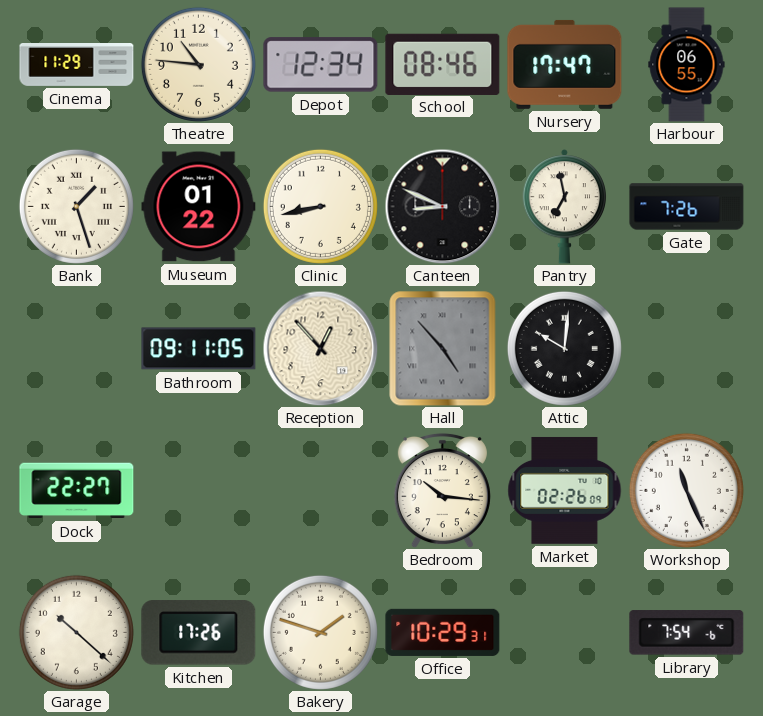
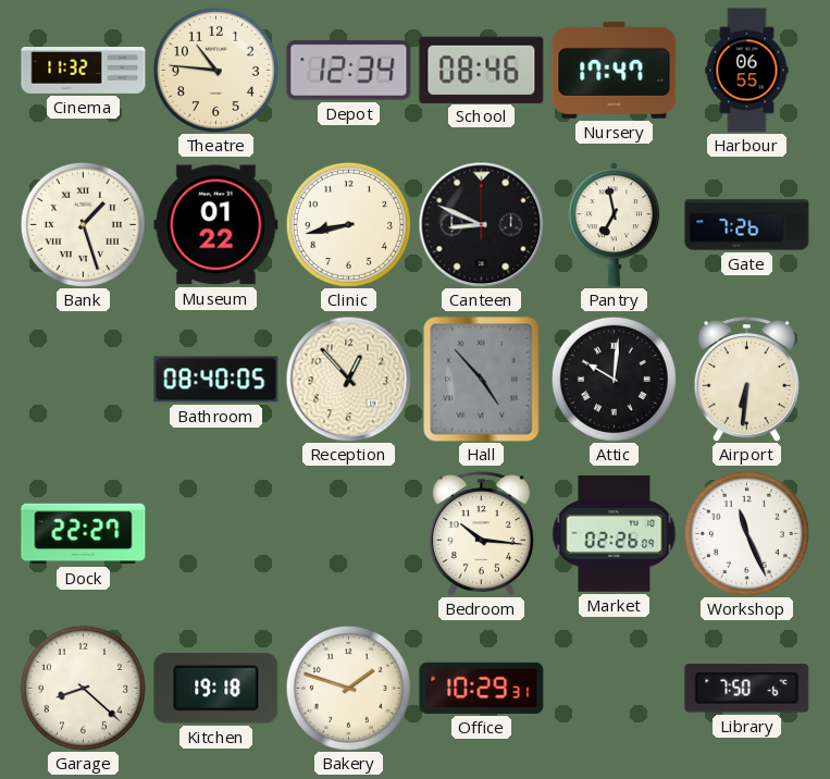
Cinema: 11:29 -> 11:32 (84, 71)
Bathroom: 09:11 -> 08:40 (216, 380)
Airport: none -> 6:31 (746, 379)
Garage: 10:22 -> 8:22 (83, 688)
Kitchen: 17:26 -> 19:18 (216, 689)
Library: 7:54 -> 7:50 (747, 689)
